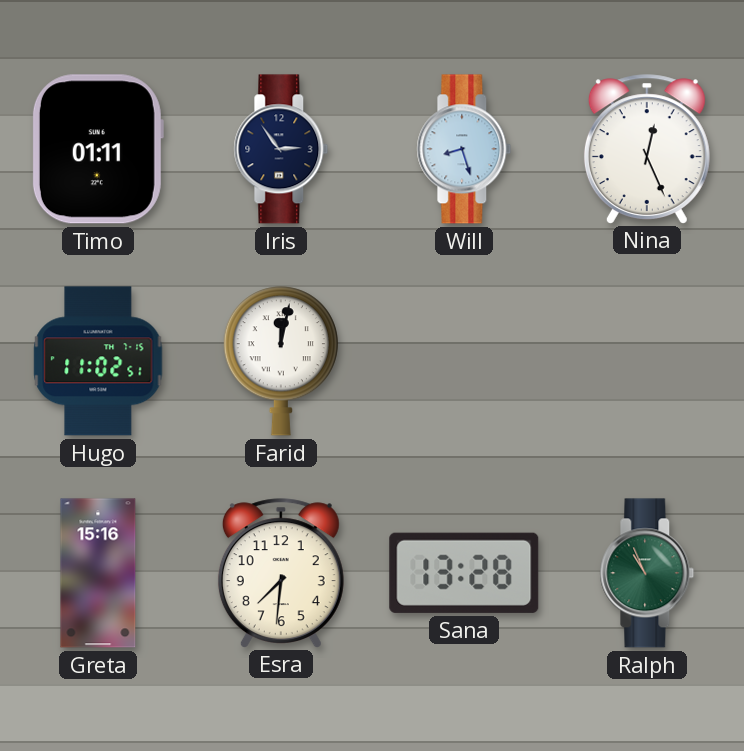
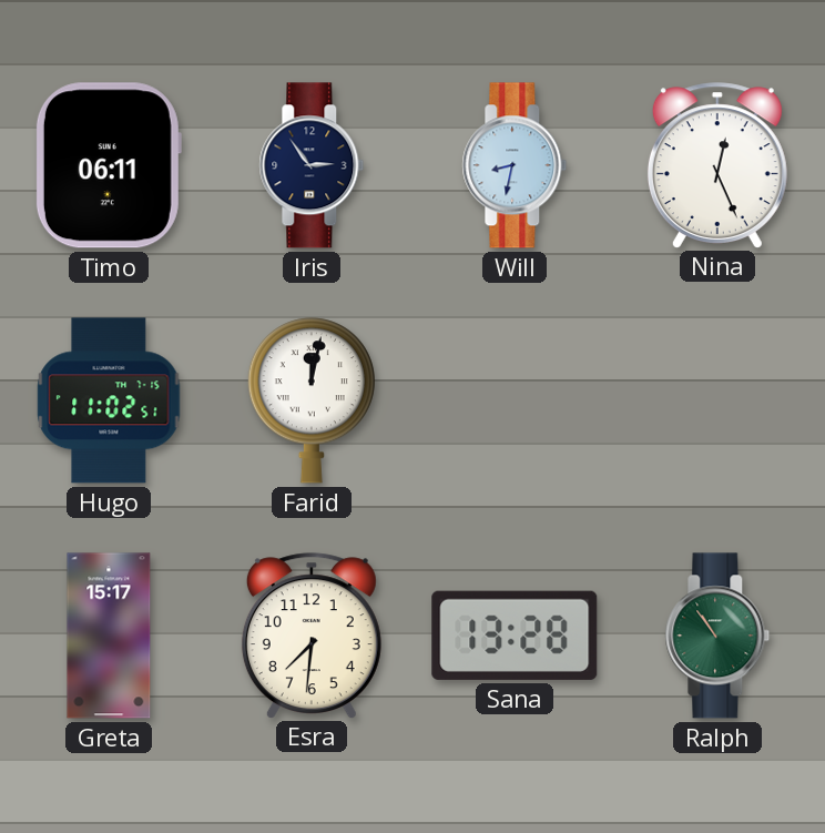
Timo: 01:11 -> 06:11 (108, 165)
Will: 8:27 -> 8:32 (515, 165)
Greta: 15:16 -> 15:17 (109, 636)
Ralph: 10:56 -> 10:54 (717, 636)
